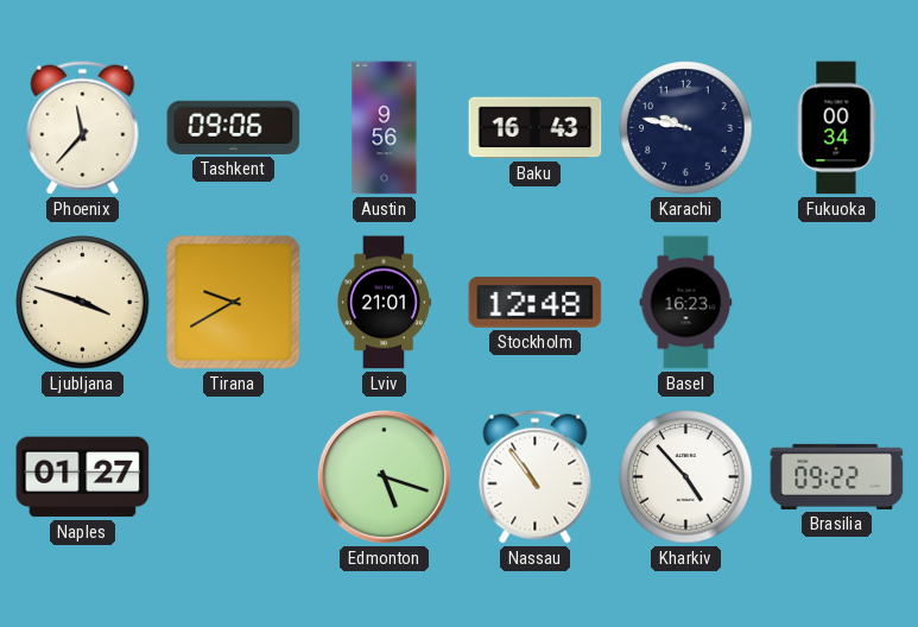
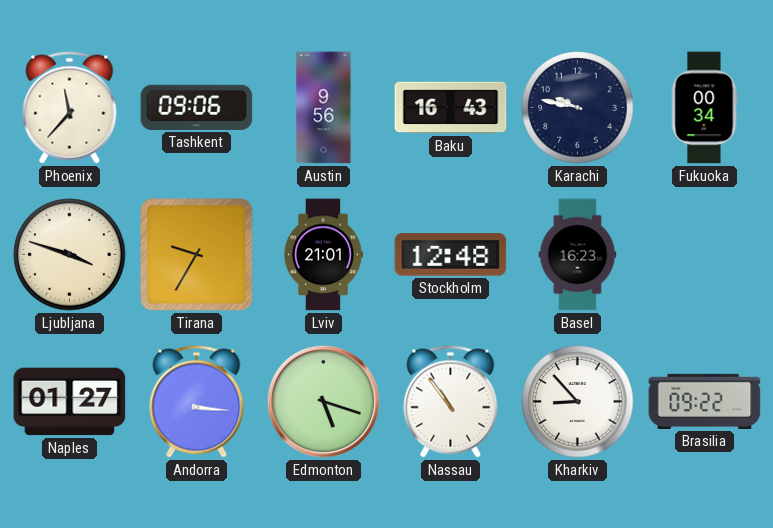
Tirana: 9:40 -> 9:35 (197, 255)
Andorra: none -> 3:16 (197, 402)
Kharkiv: 4:53 -> 8:53 (578, 402)
